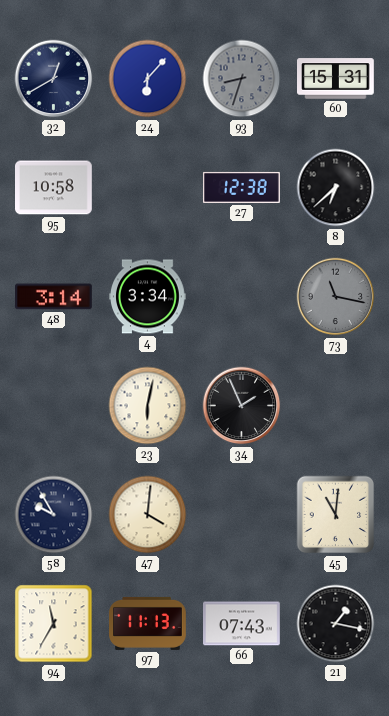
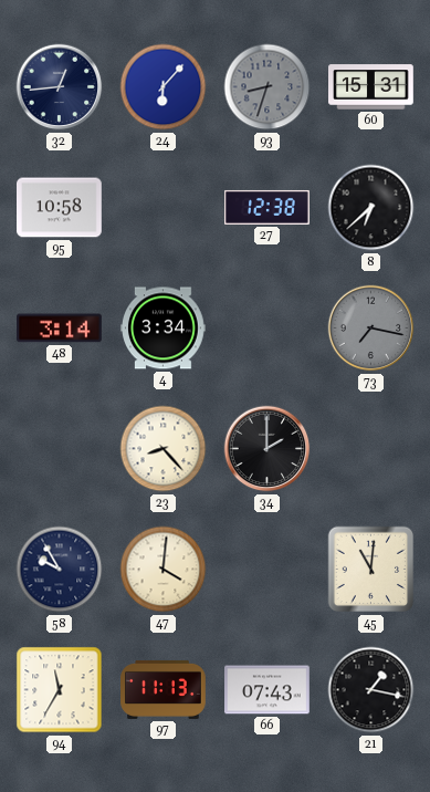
32: 12:40 -> 12:44 (60, 87)
73: 11:17 -> 7:17 (371, 329)
23: 6:02 -> 8:23 (164, 449)
34: 1:56 -> 2:00 (268, 449)
